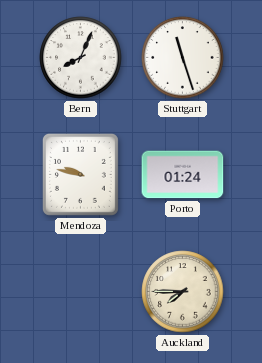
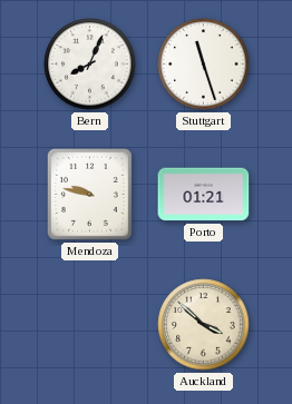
Porto: 01:24 -> 01:21 (204, 195)
Auckland: 7:45 -> 3:52 (204, 325)
